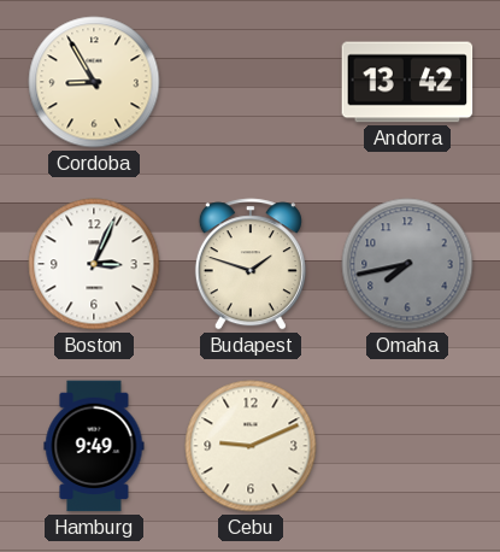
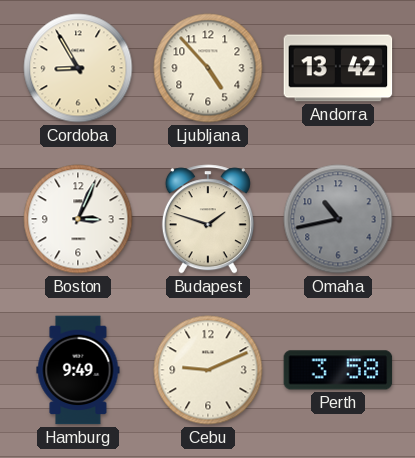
Ljubljana: none -> 4:53 (208, 68)
Omaha: 7:43 -> 10:43 (338, 219)
Perth: none -> 3:58 (338, 370)
